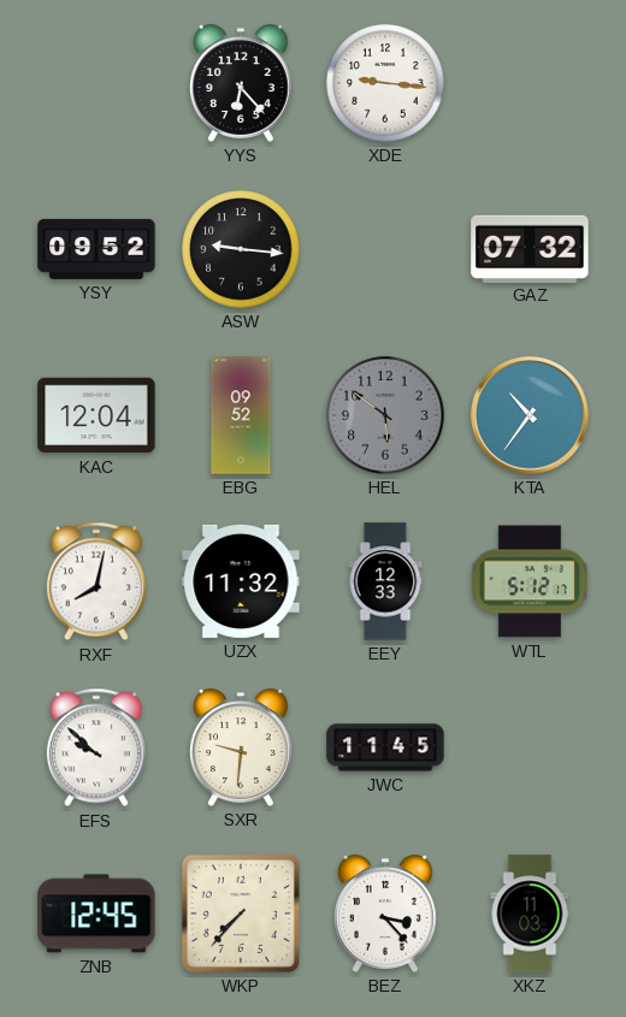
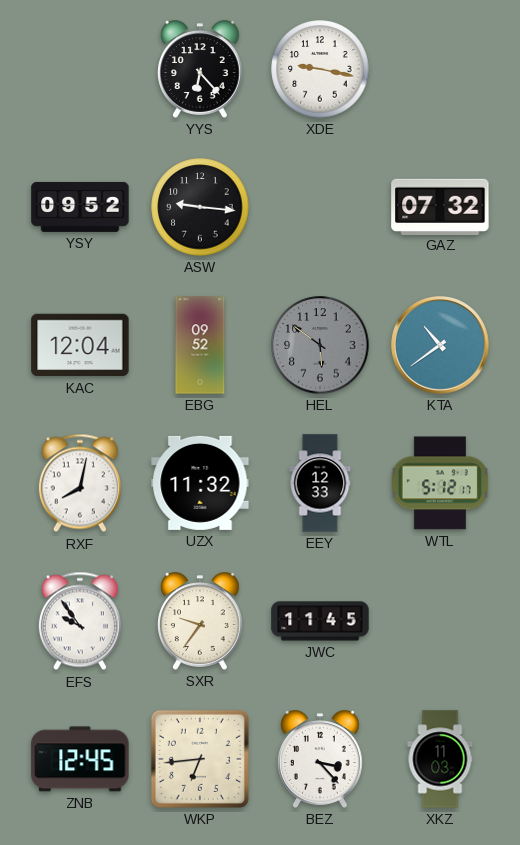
XDE: 9:16 -> 9:17 (320, 69)
KTA: 10:36 -> 10:39 (440, 345)
EFS: 9:52 -> 9:54 (80, 621)
SXR: 9:31 -> 9:36 (201, 621)
WKP: 7:37 -> 6:44 (200, 759)
